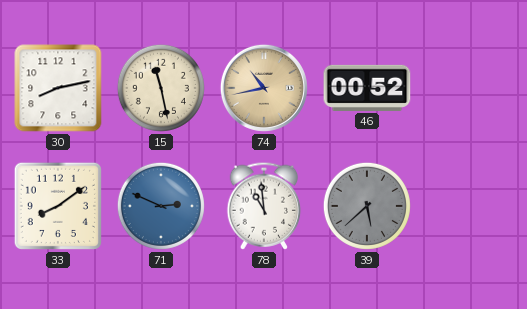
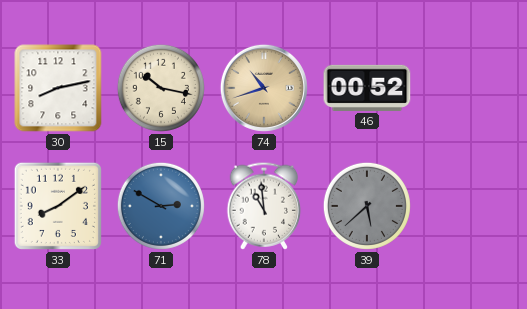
15: 11:28 -> 10:17 (161, 88)
74: 10:43 -> 10:42 (264, 88)
71: 2:49 -> 2:50 (161, 206)
